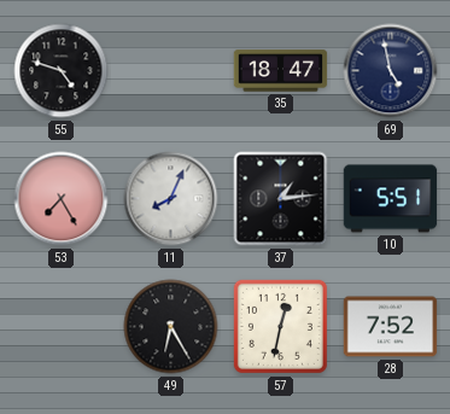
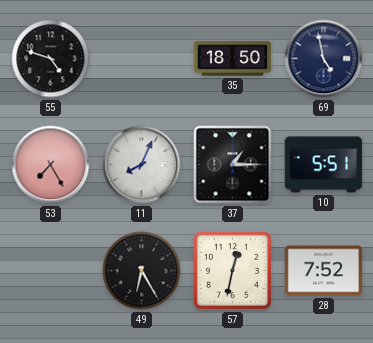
35: 18:47 -> 18:50 (233, 59)
37: 1:14 -> 1:15 (233, 165)
